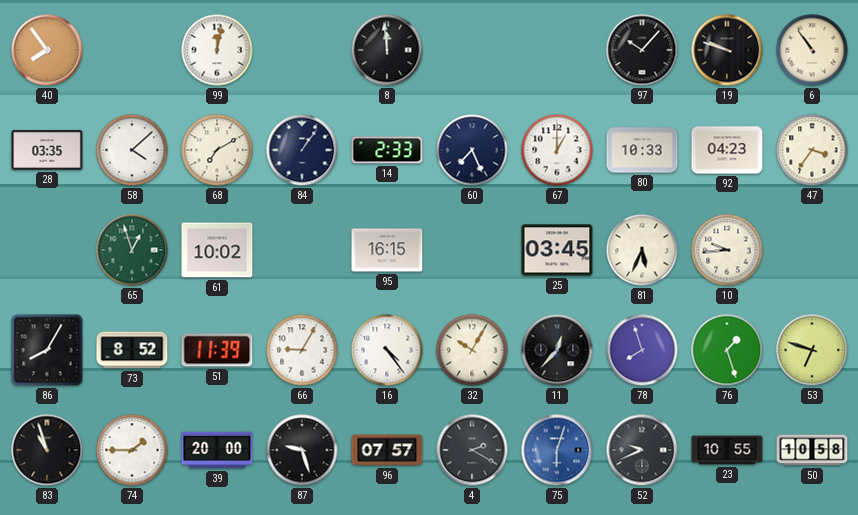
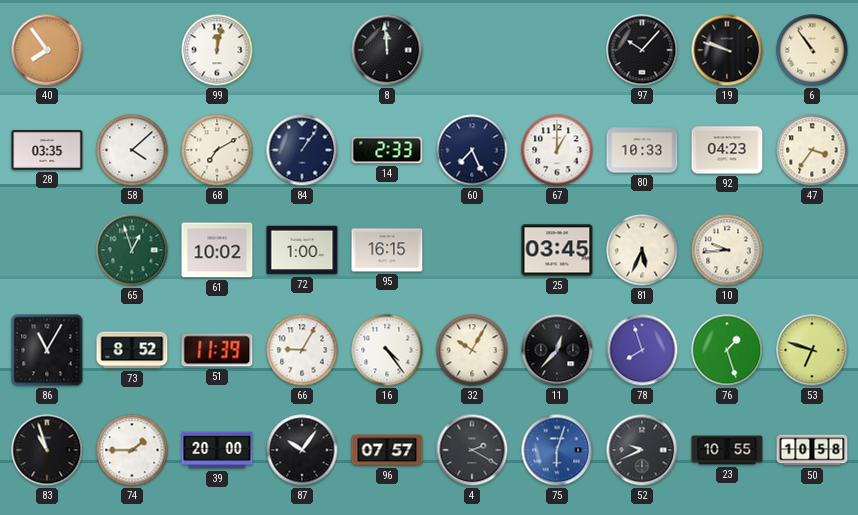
72: none -> 1:00 (302, 250)
86: 8:05 -> 11:05 (47, 350)
87: 9:27 -> 10:06 (302, 450)
